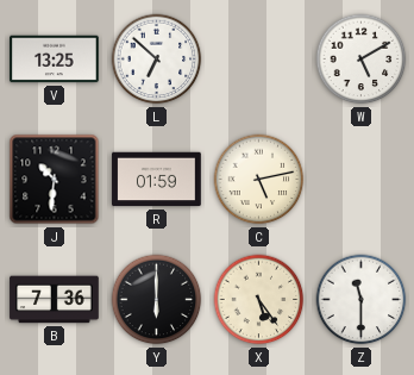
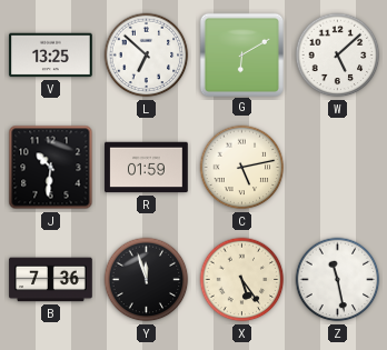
G: none -> 6:10 (241, 54)
W: 5:10 -> 5:08 (338, 56)
Y: 6:00 -> 11:57 (147, 280)
Z: 11:30 -> 11:28 (338, 280)
